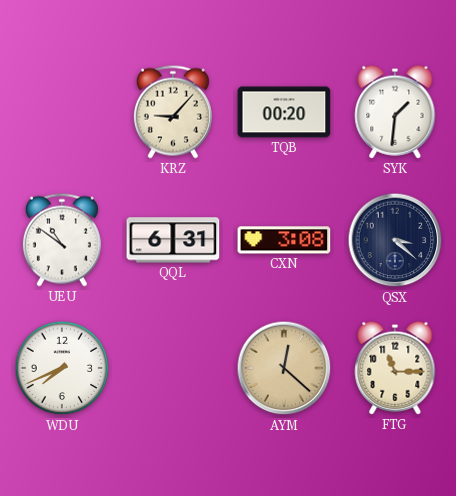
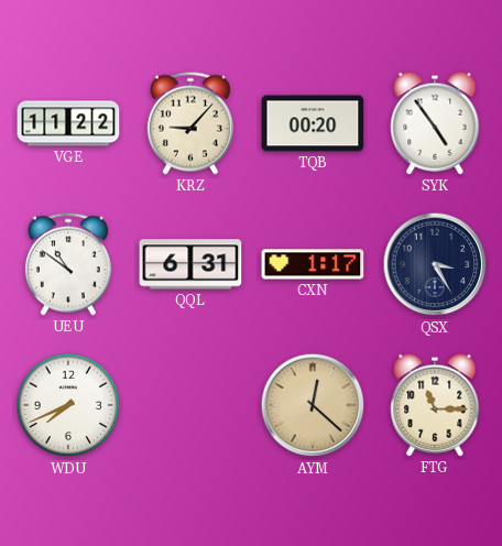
VGE: none -> 11:22 (68, 123)
SYK: 1:31 -> 4:54 (435, 123)
CXN: 3:08 -> 1:17 (313, 264)
QSX: 3:22 -> 3:25 (435, 264)
